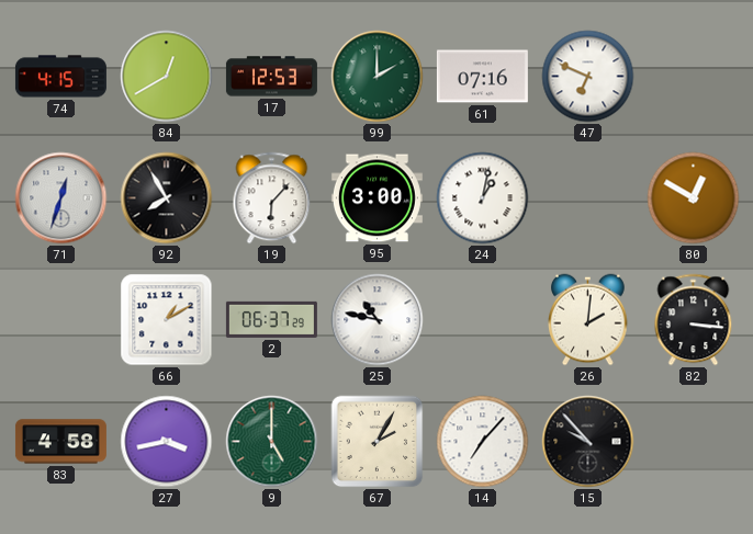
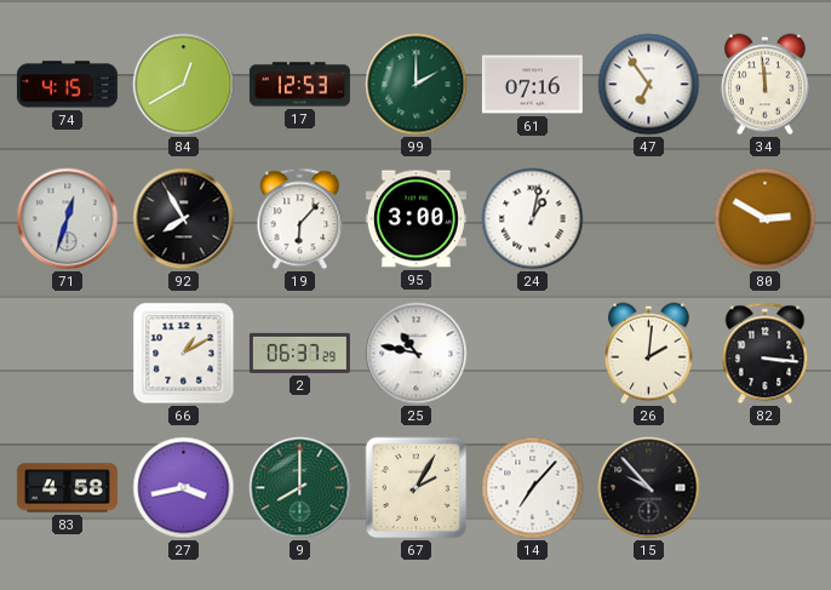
47: 6:49 -> 6:54 (649, 85)
34: none -> 11:59 (766, 85)
80: 12:50 -> 2:50 (766, 219)
9: 5:00 -> 8:00 (300, 488)
